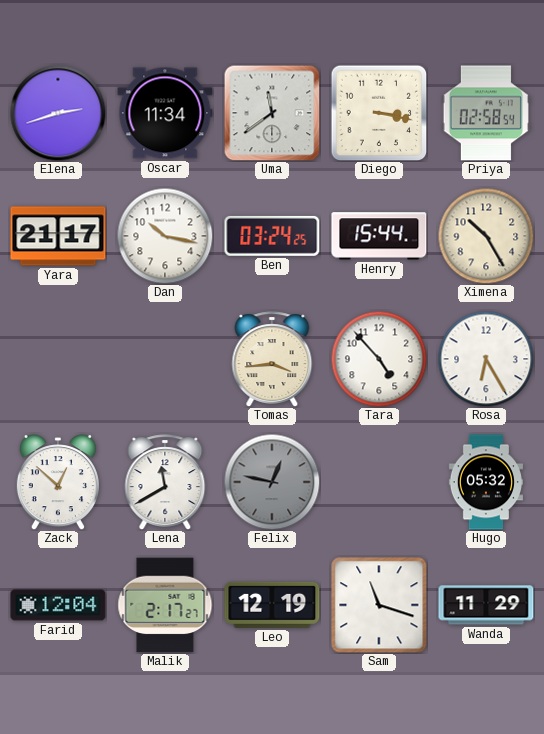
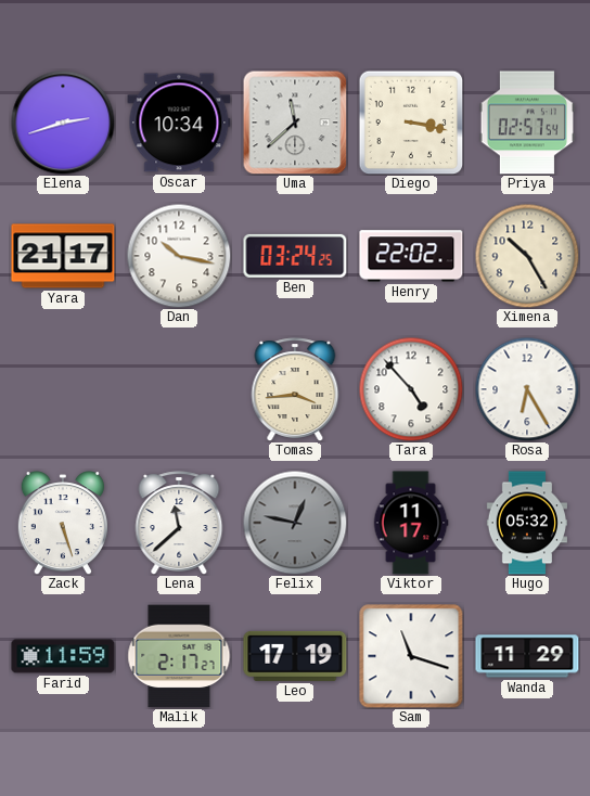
Oscar: 11:34 -> 10:34 (179, 123)
Uma: 11:39 -> 11:38 (295, 123)
Priya: 02:58 -> 02:57 (527, 123)
Henry: 15:44 -> 22:02 (411, 256)
Zack: 12:52 -> 5:27 (63, 523)
Lena: 11:40 -> 11:38 (179, 523)
Viktor: none -> 11:17 (411, 523)
Farid: 12:04 -> 11:59 (63, 656)
Leo: 12:19 -> 17:19 (295, 656)
